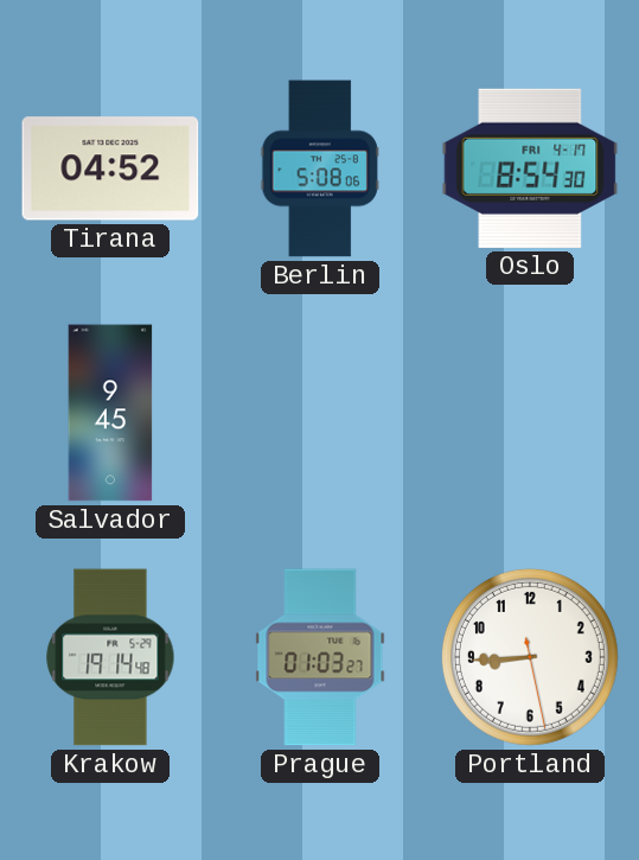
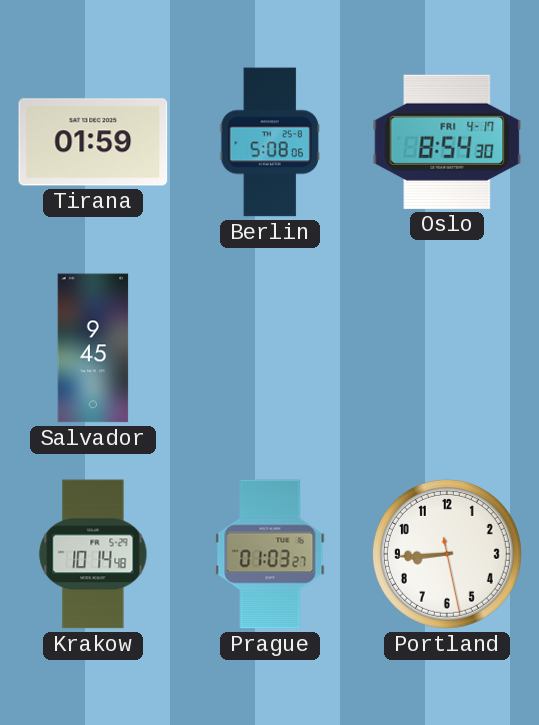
Tirana: 04:52 -> 01:59 (93, 142)
Krakow: 19:14 -> 10:14 (93, 554)
